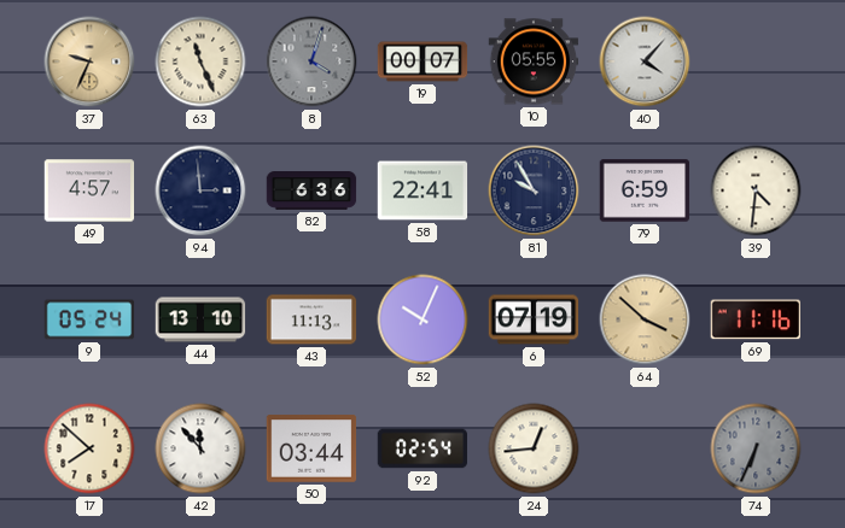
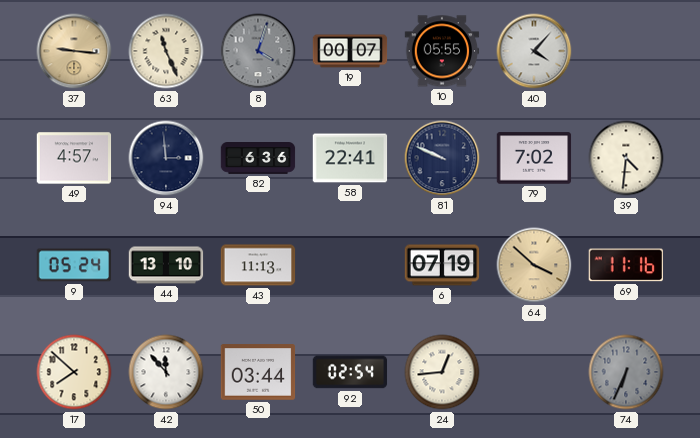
37: 9:34 -> 9:16 (74, 51)
81: 9:55 -> 9:49 (442, 158)
79: 6:59 -> 7:02 (534, 158)
52: 10:04 -> none (422, 319)
